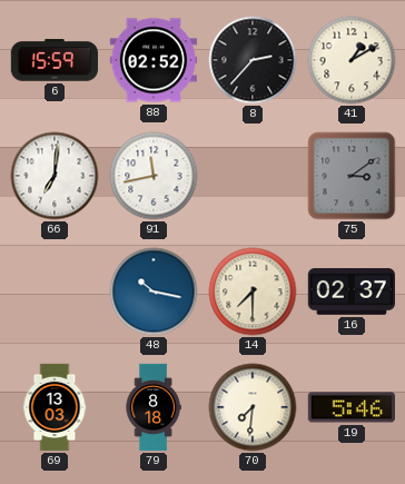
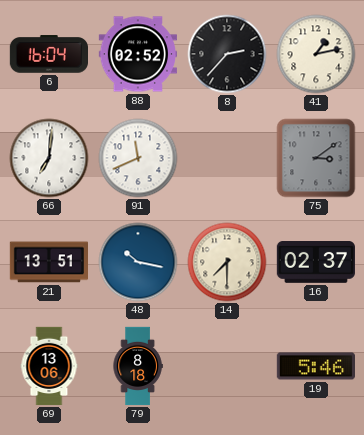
6: 15:59 -> 16:04 (48, 54)
41: 1:10 -> 1:13 (316, 54)
91: 11:43 -> 11:41 (138, 158)
21: none -> 13:51 (48, 262)
69: 13:03 -> 13:06 (49, 366)
70: 7:31 -> none (253, 407)
